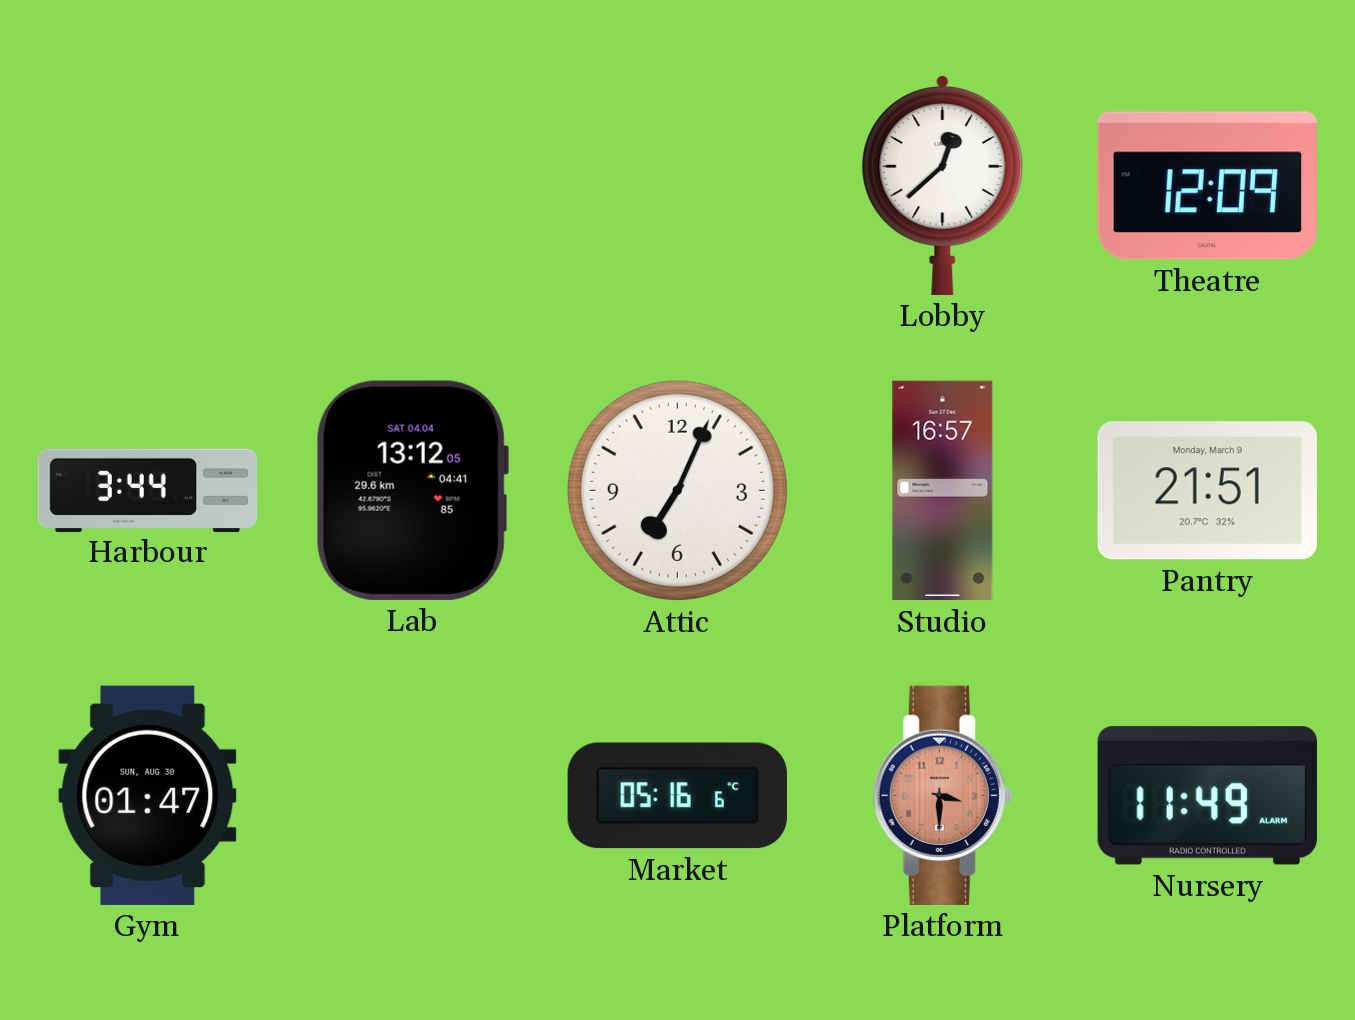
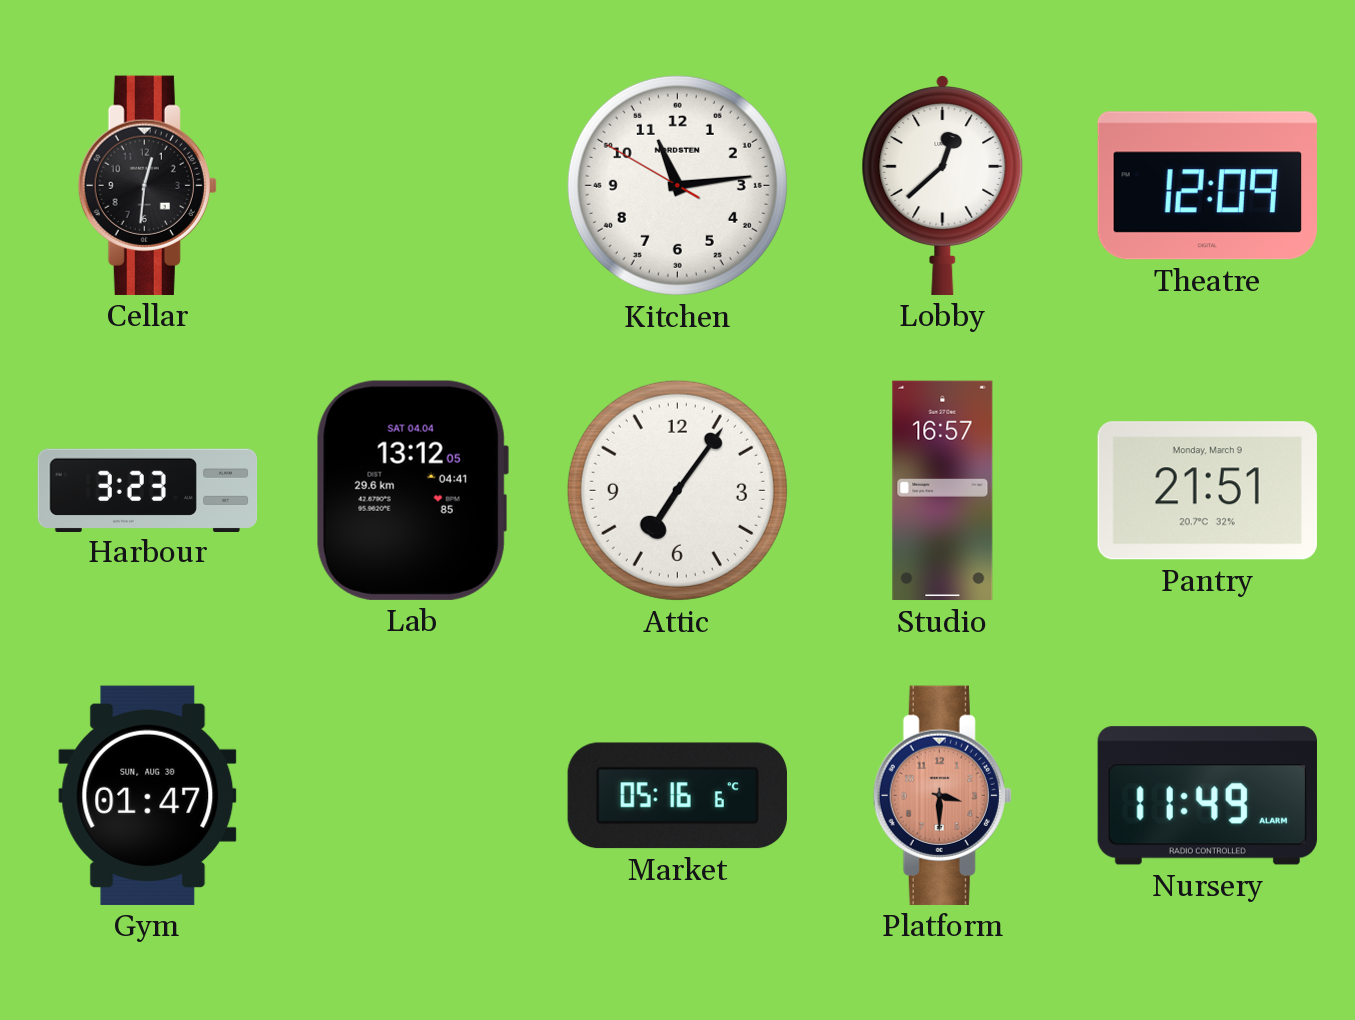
Cellar: none -> 12:31 (147, 185)
Kitchen: none -> 11:13 (677, 185)
Harbour: 3:44 -> 3:23 (148, 490)
Attic: 7:04 -> 7:06 (677, 490)
